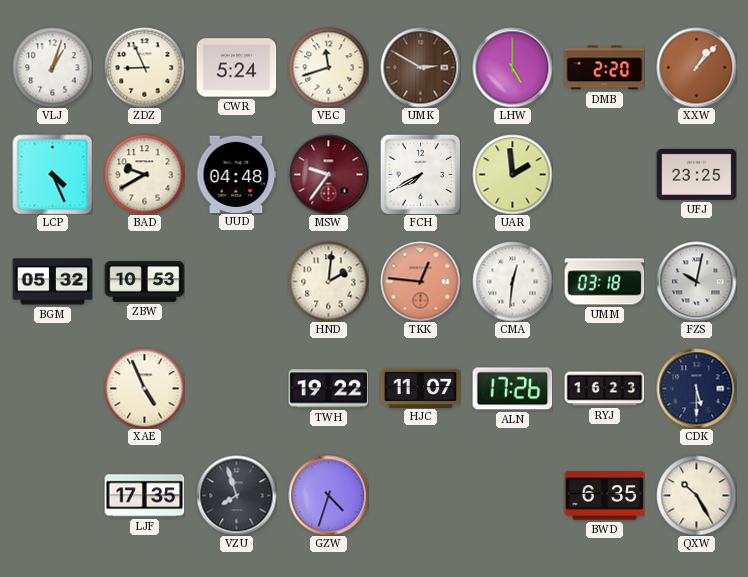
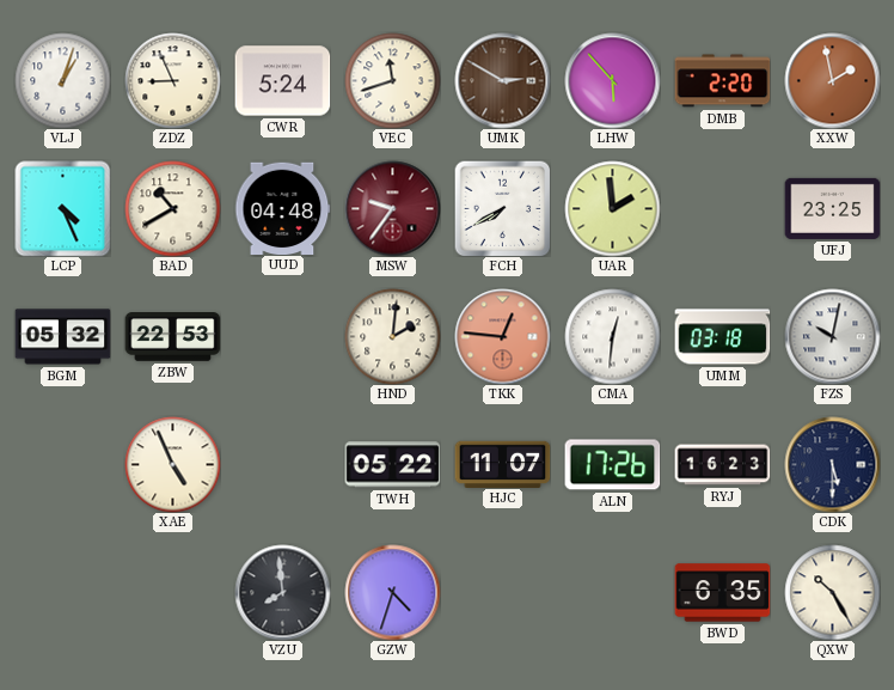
LHW: 5:00 -> 5:53 (612, 80)
XXW: 1:07 -> 1:58 (832, 80)
BAD: 9:40 -> 10:40 (172, 208)
ZBW: 10:53 -> 22:53 (172, 337)
TWH: 19:22 -> 05:22 (392, 465)
LJF: 17:35 -> none (144, 496)
VZU: 7:57 -> 7:59 (282, 592)
